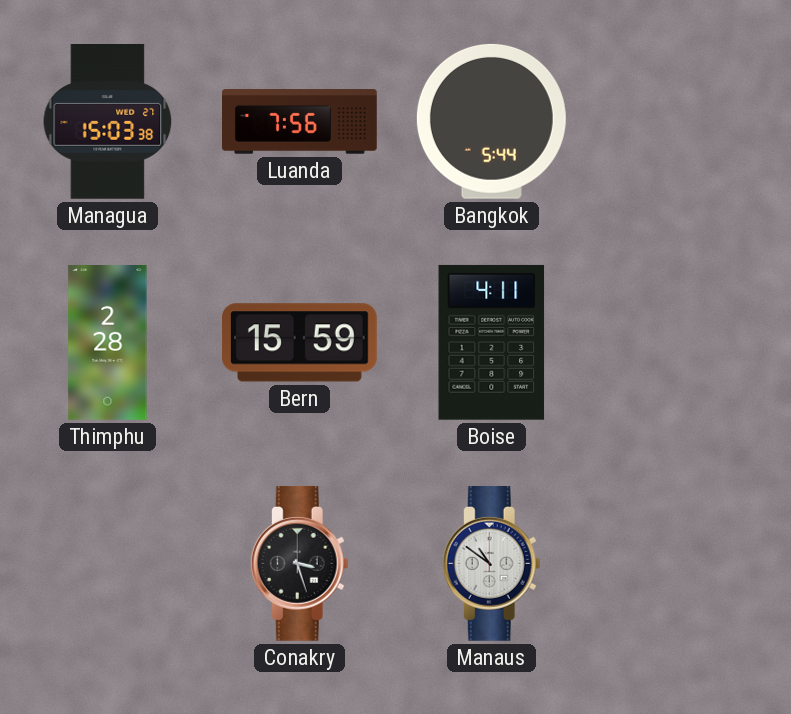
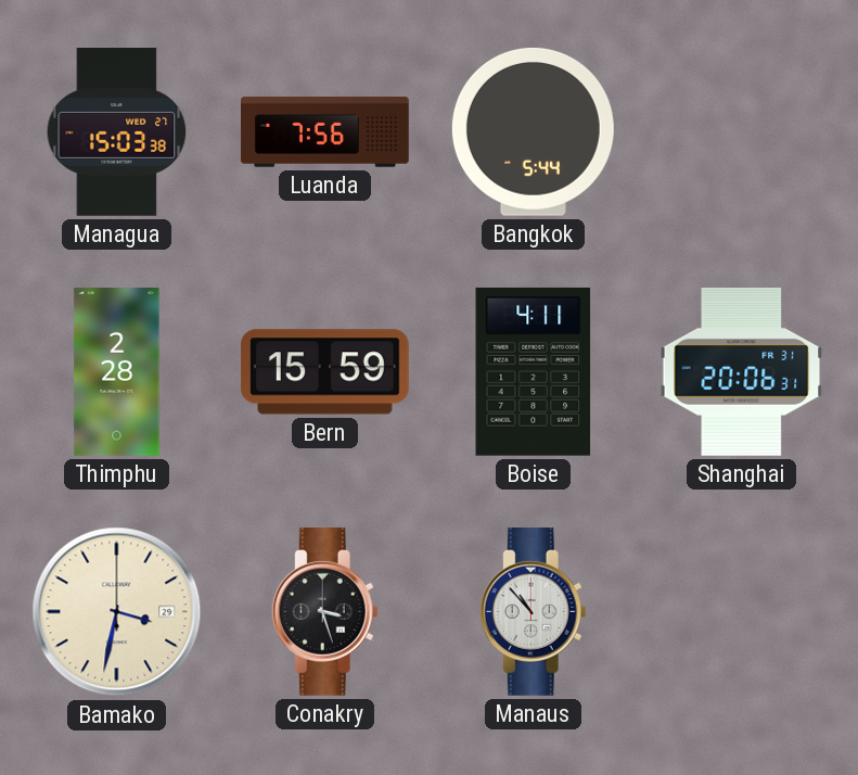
Shanghai: none -> 20:06 (742, 371)
Bamako: none -> 3:32 (117, 612)
Manaus: 10:51 -> 10:53 (533, 612)
